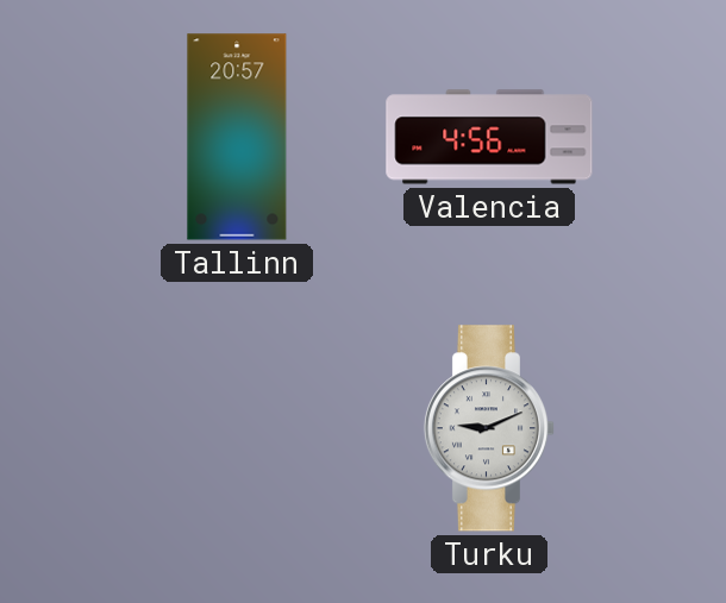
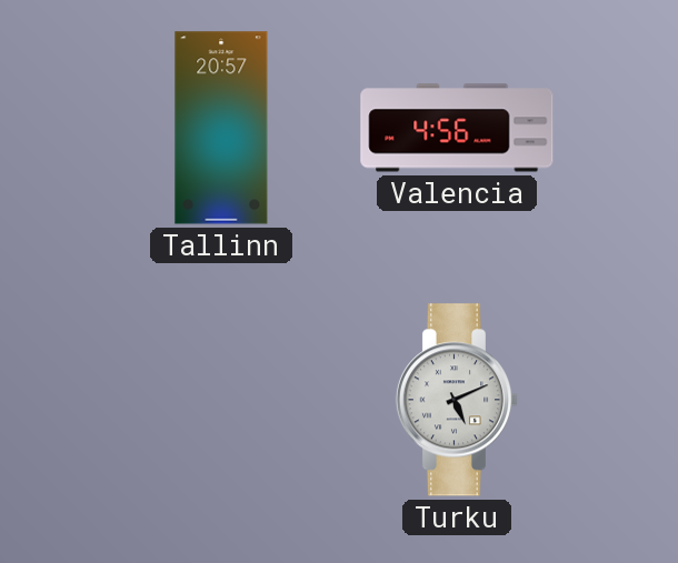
Turku: 9:11 -> 5:11 (457, 400)
